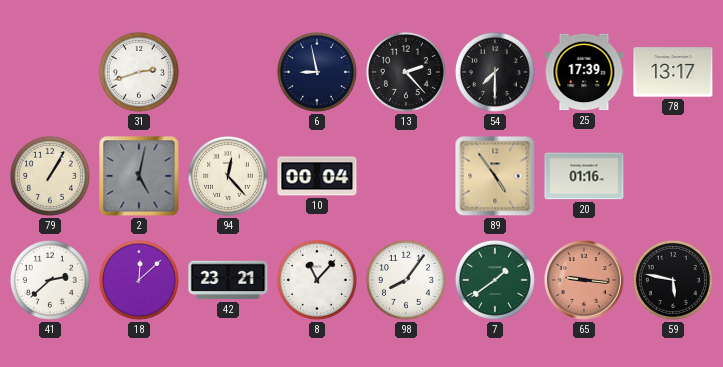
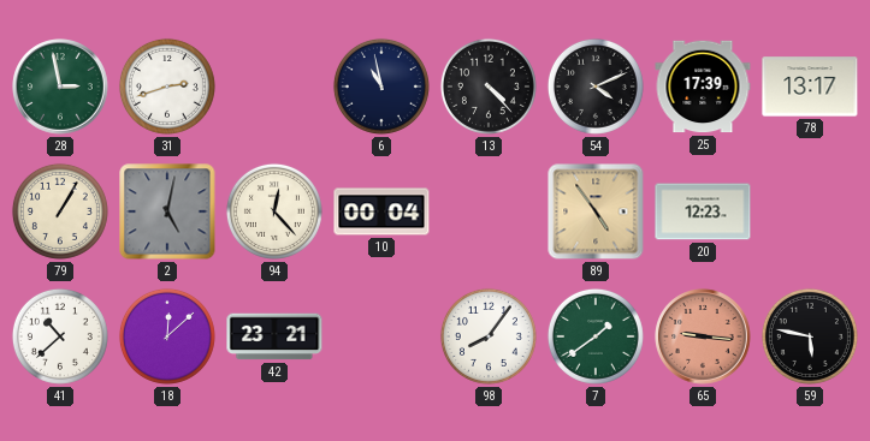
28: none -> 2:58 (60, 87)
6: 8:58 -> 10:58 (381, 87)
13: 2:23 -> 4:23 (489, 87)
54: 7:30 -> 4:11 (596, 87)
20: 01:16 -> 12:23 (703, 211)
41: 2:38 -> 10:38 (60, 336)
8: 11:07 -> none (317, 280)
